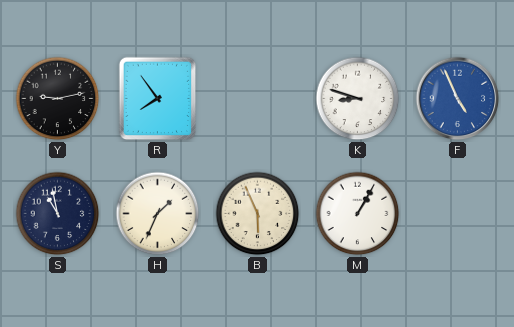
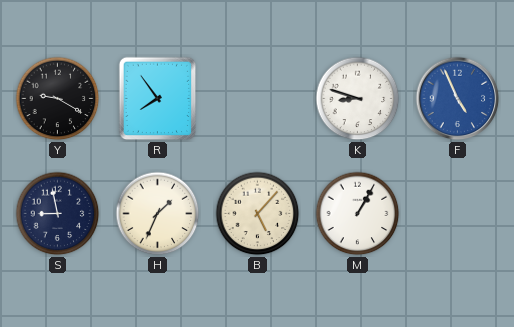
Y: 9:13 -> 9:20 (58, 99)
S: 10:58 -> 8:58 (58, 214)
B: 5:56 -> 5:07 (258, 214)
